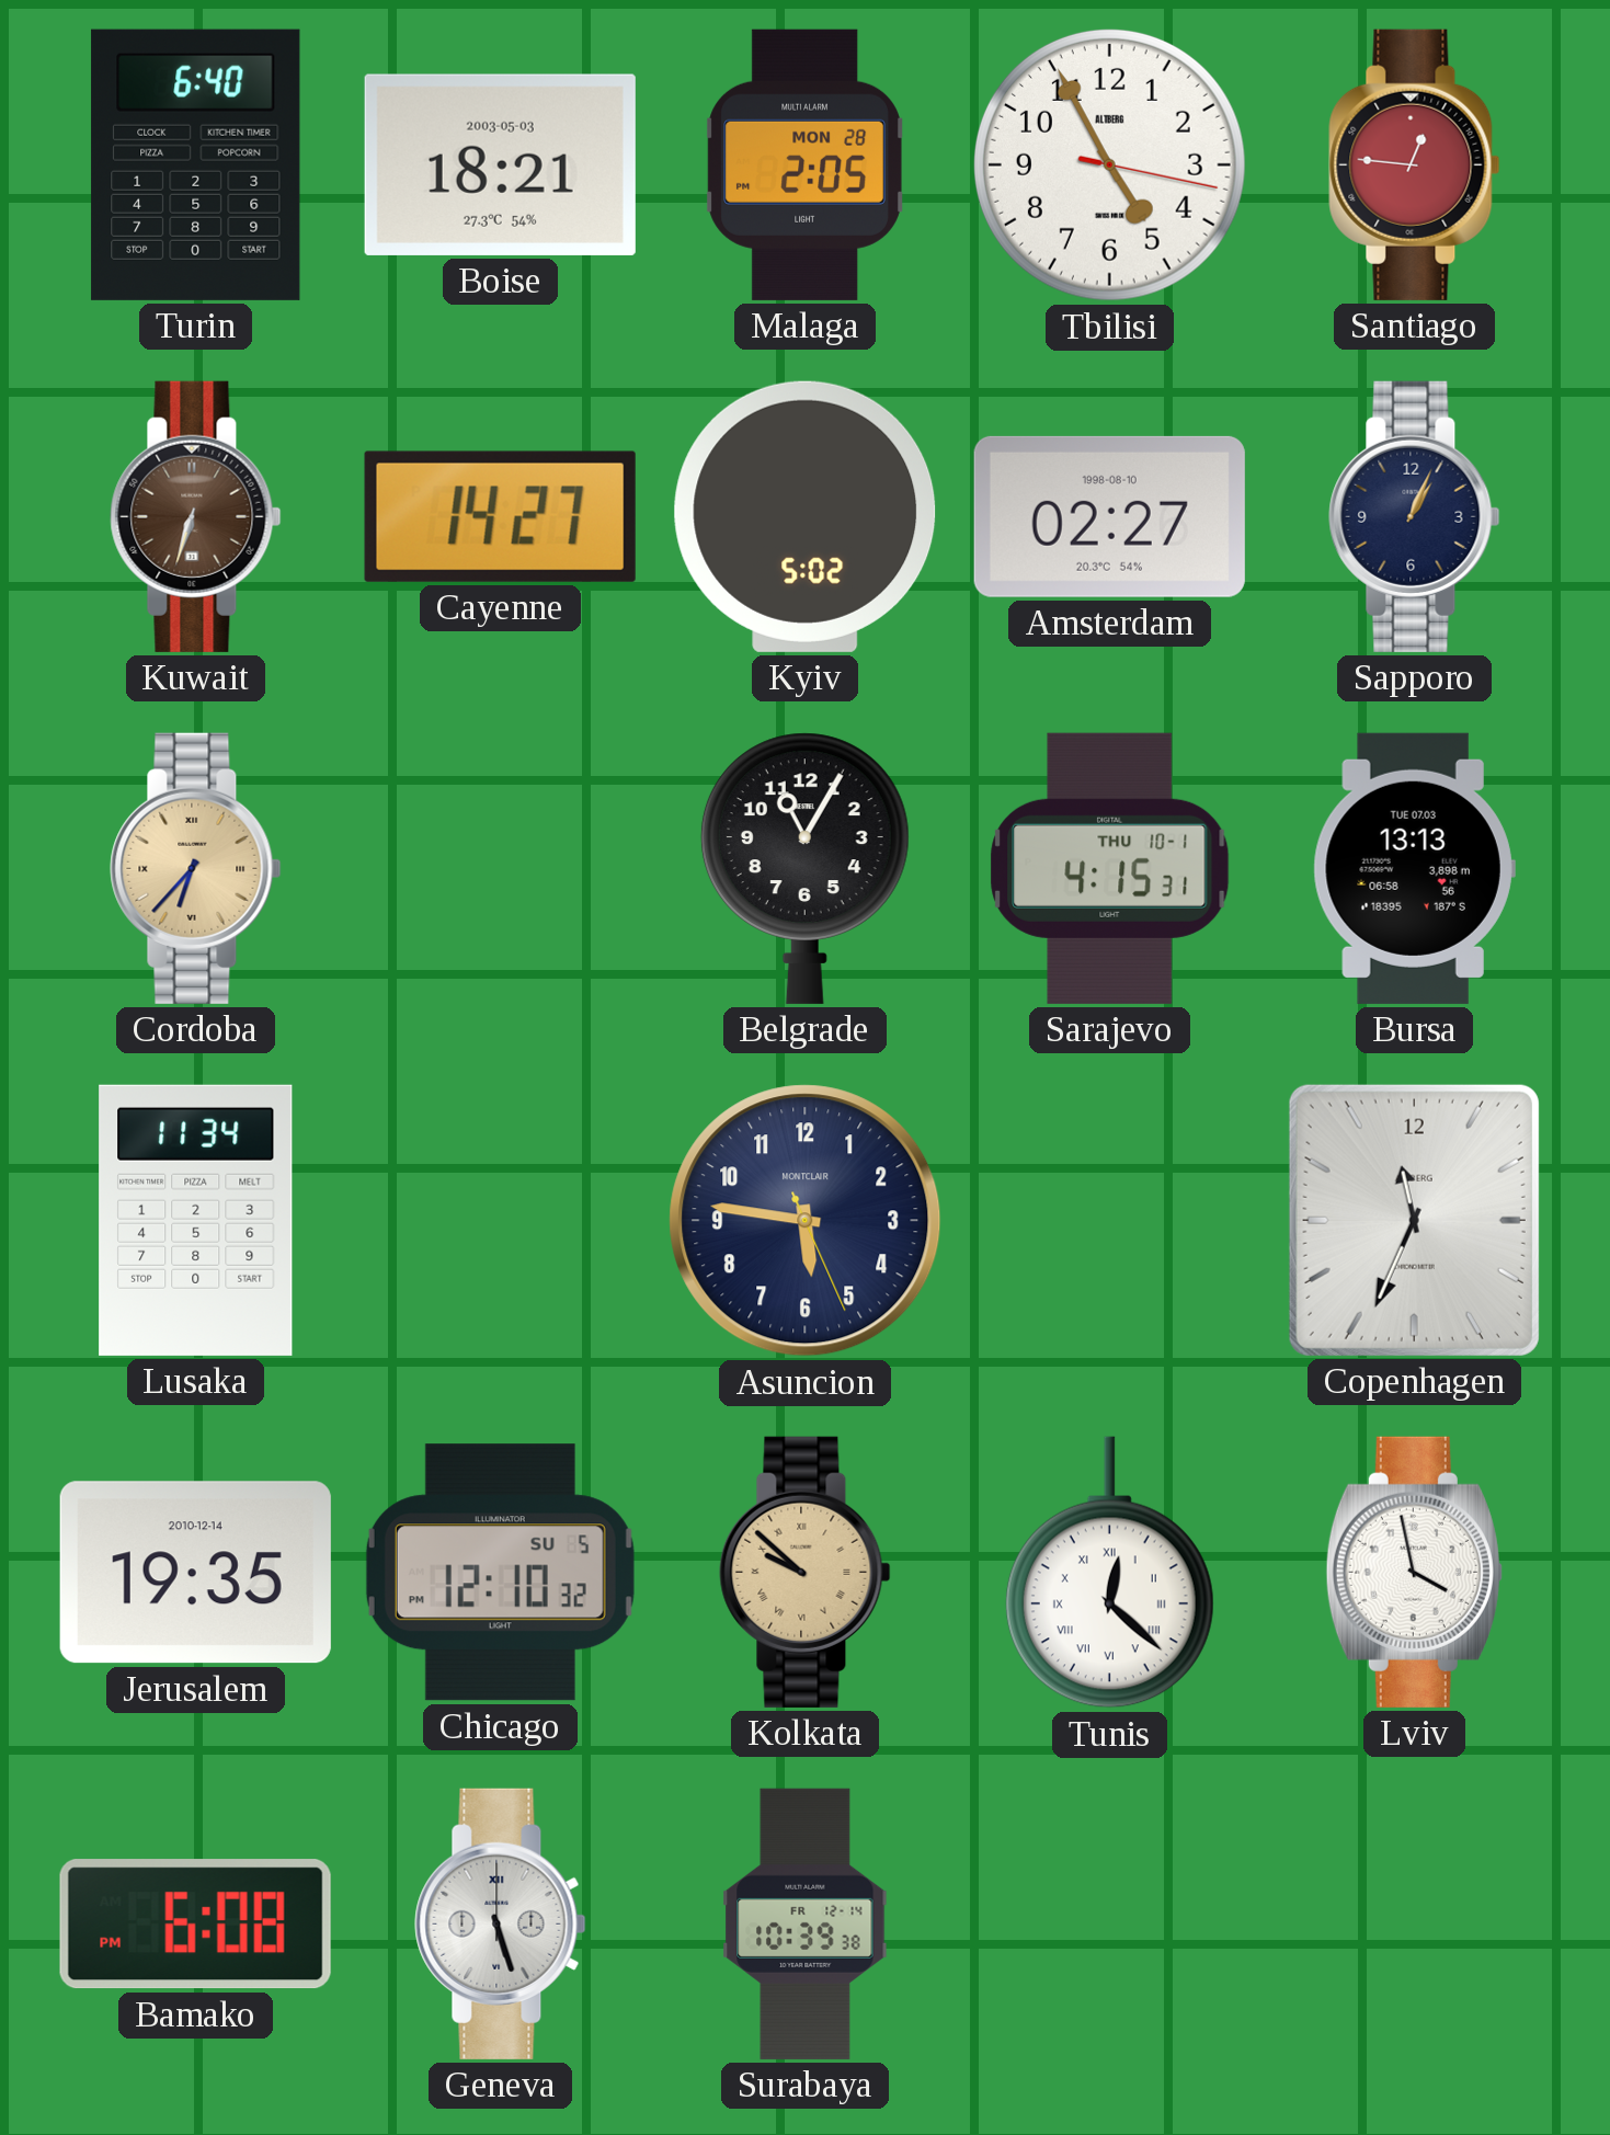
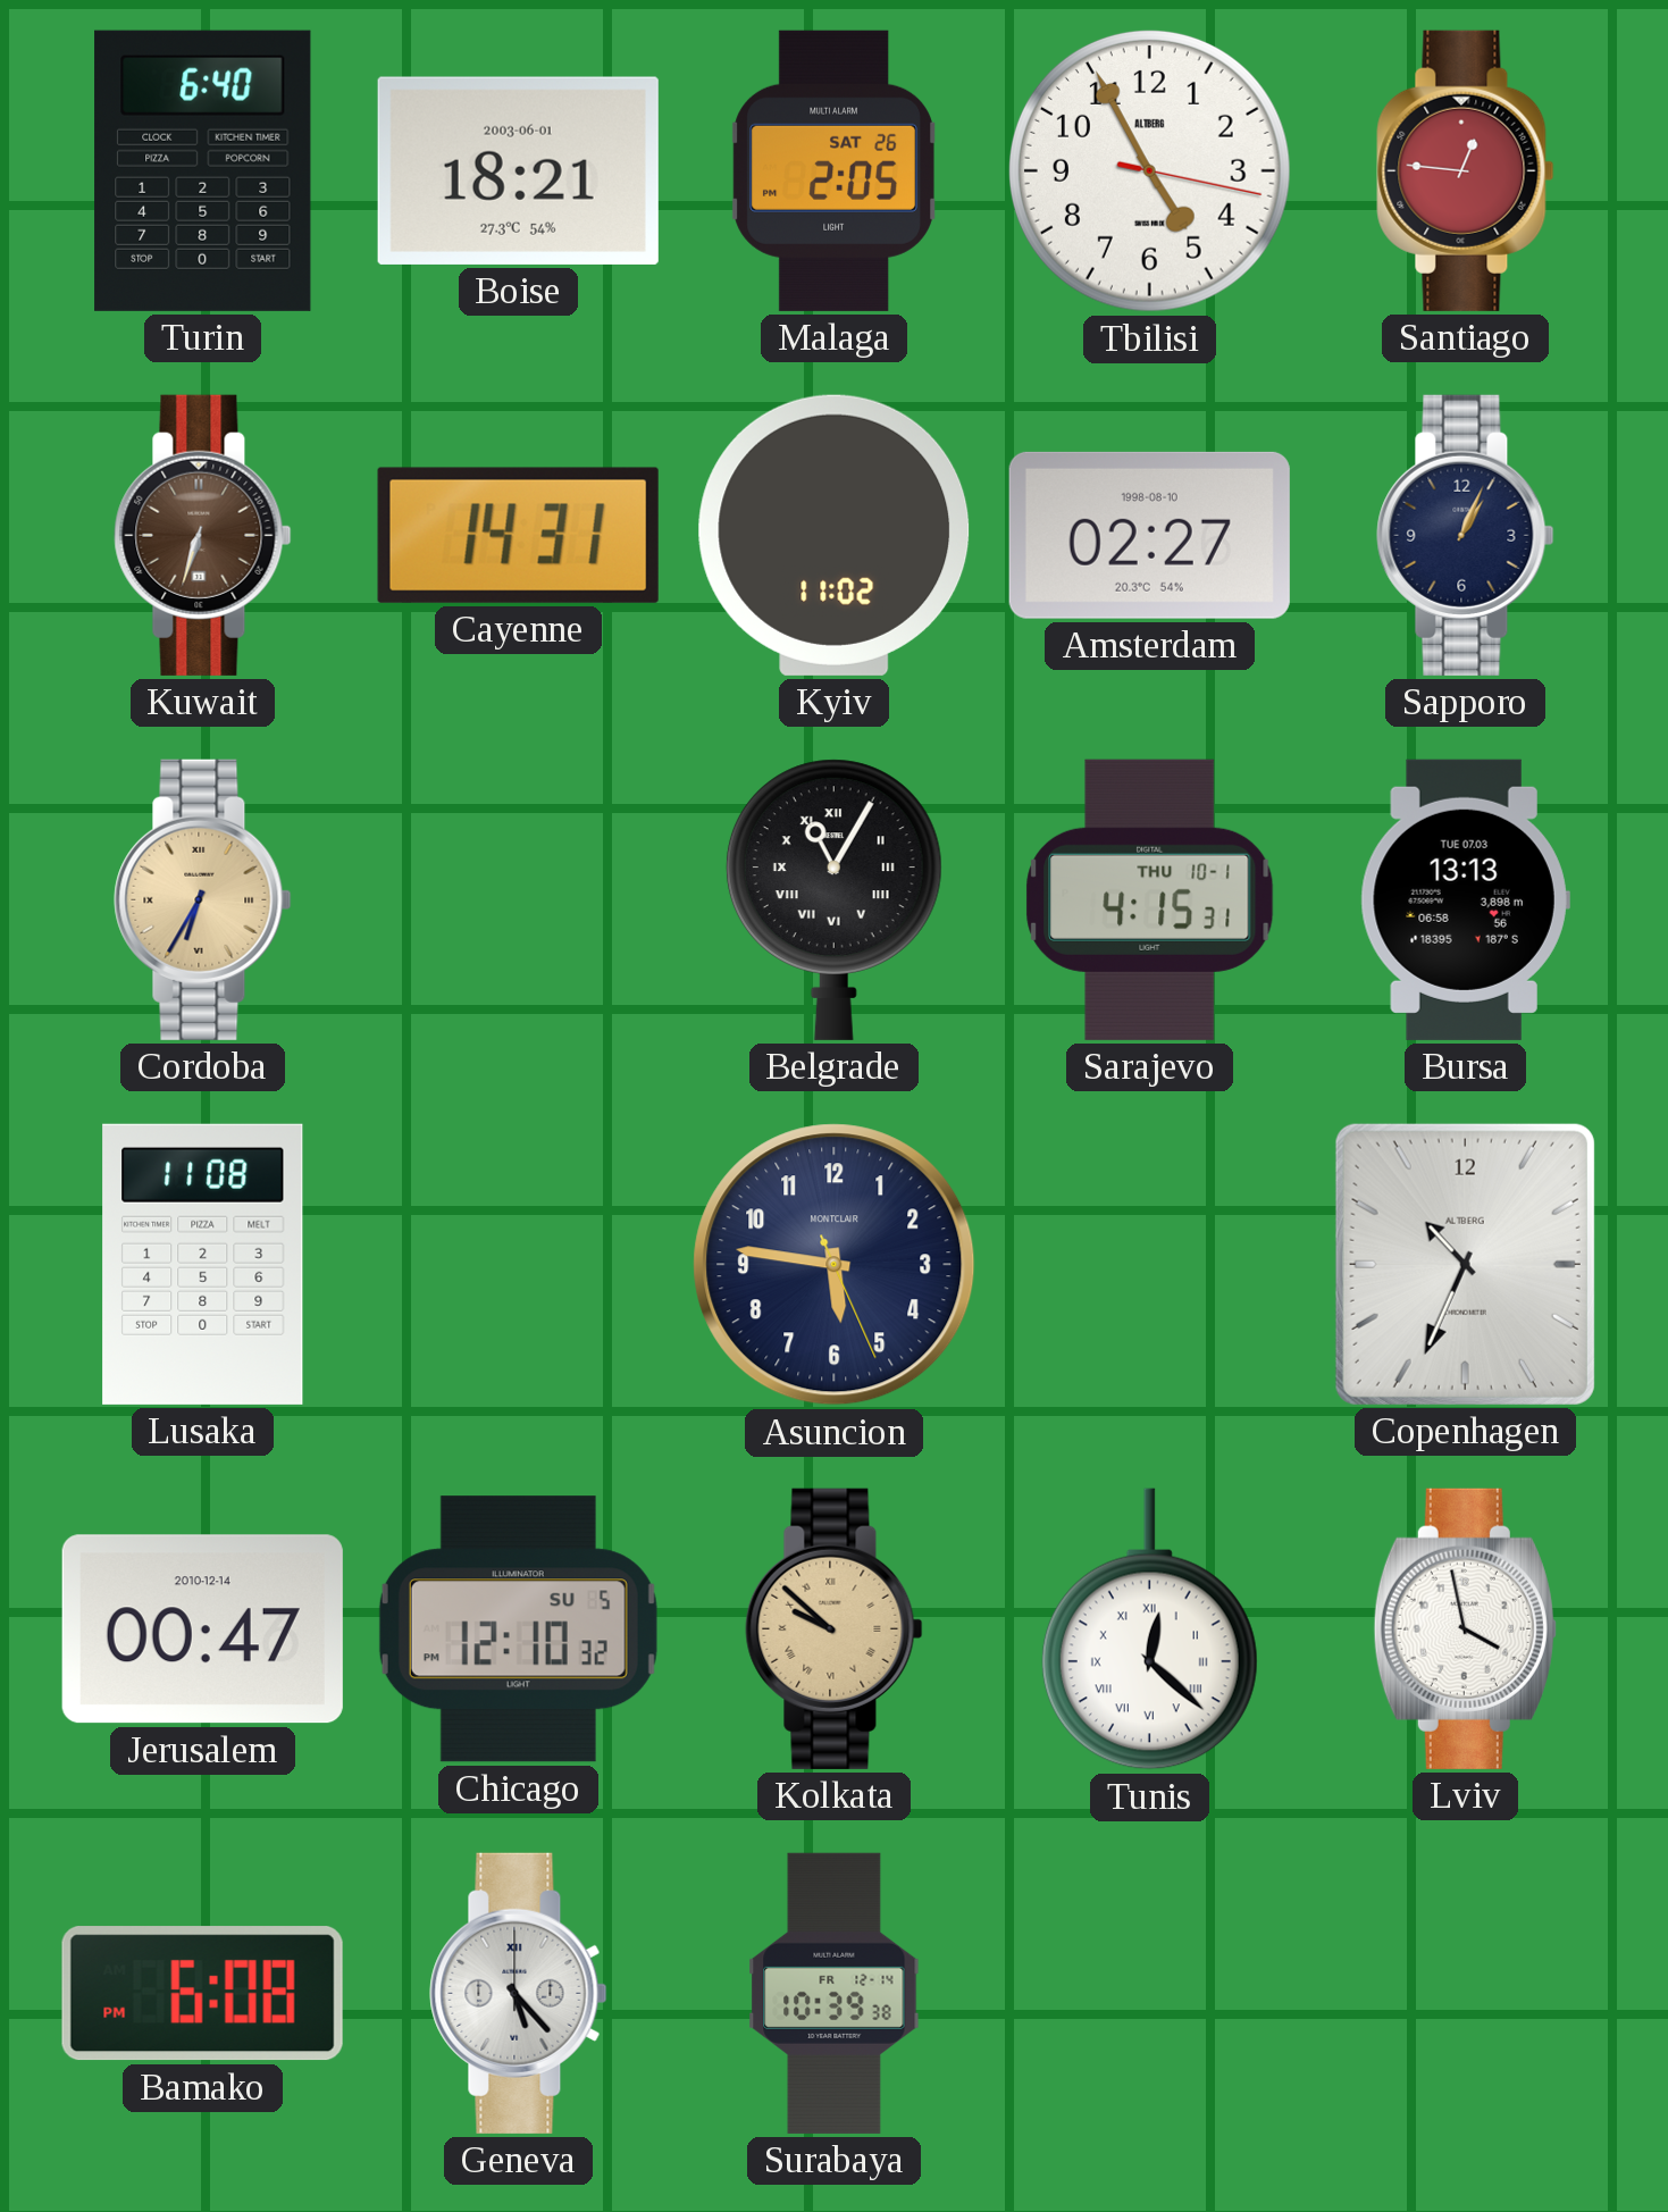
Boise date: 2003-05-03 -> 2003-06-01 (518, 170)
Malaga date: MON 28 -> SAT 26 (833, 170)
Cayenne: 14:27 -> 14:31 (518, 535)
Kyiv: 5:02 -> 11:02 (835, 535)
Cordoba: 6:37 -> 6:35 (203, 899)
Belgrade numerals: Arabic -> Roman (833, 899)
Lusaka: 11:34 -> 11:08 (203, 1264)
Copenhagen: 11:34 -> 10:34 (1465, 1264)
Jerusalem: 19:35 -> 00:47 (202, 1629)
Geneva: 5:27 -> 5:23 (519, 1993)
